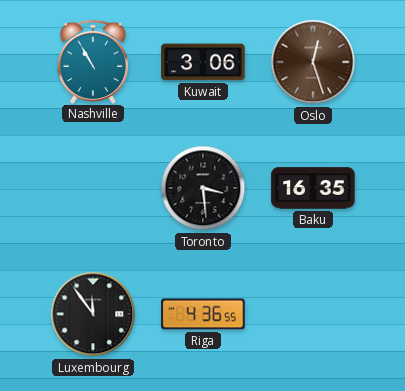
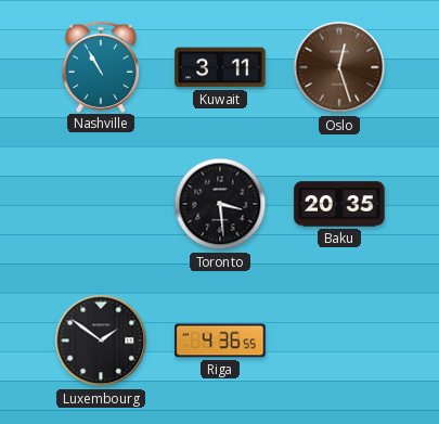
Kuwait: 3:06 -> 3:11 (220, 67)
Baku: 16:35 -> 20:35 (339, 204)
Luxembourg: 11:54 -> 1:51 (101, 341)
